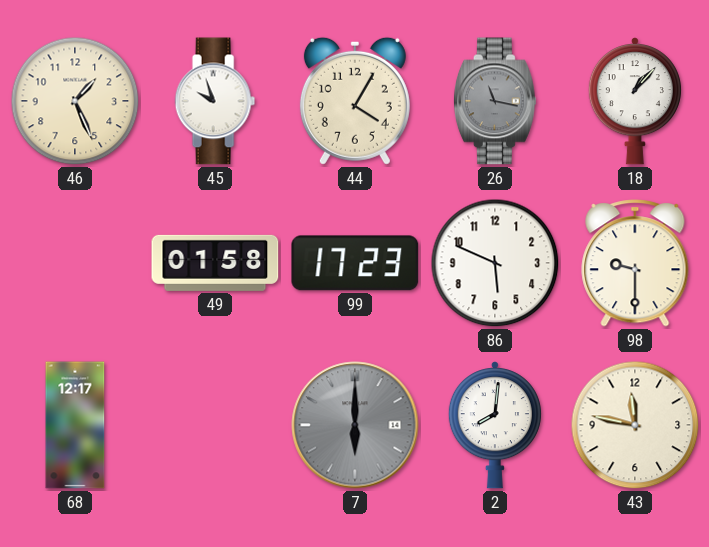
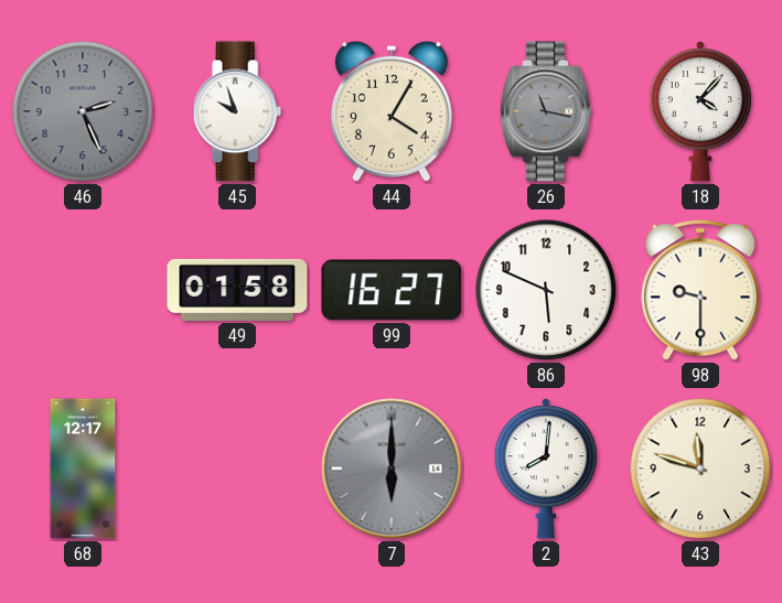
46: 1:26 -> 2:26 (83, 111)
46 dial: cream -> grey (83, 111)
18: 1:07 -> 4:07 (700, 111)
99: 17:23 -> 16:27 (392, 290)
43: 11:47 -> 11:48 (700, 469)
